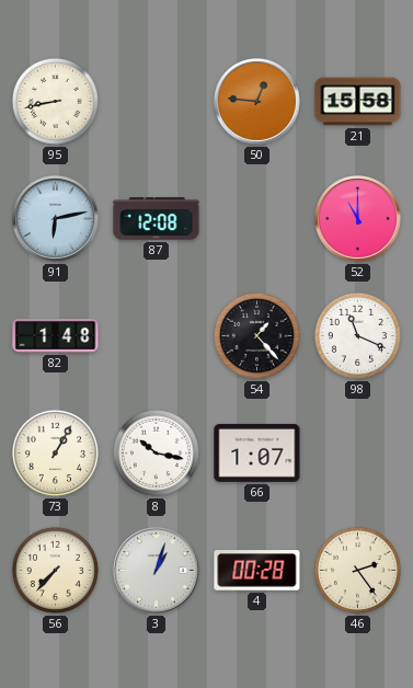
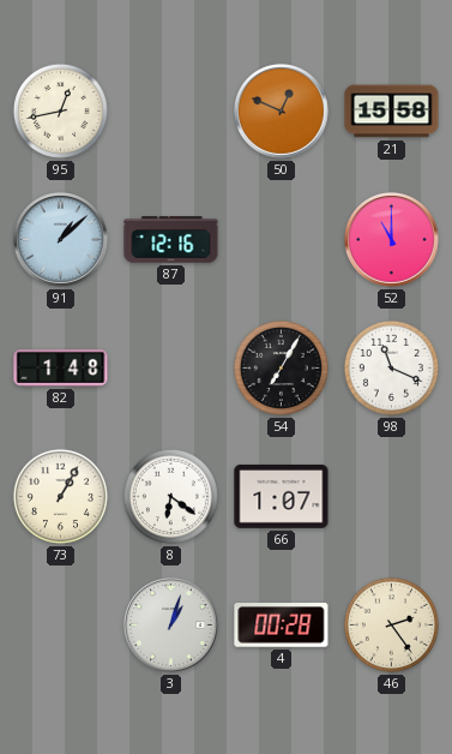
95: 8:43 -> 12:43 (60, 110)
50: 12:46 -> 12:49 (282, 112)
91: 6:13 -> 1:08 (61, 240)
87: 12:08 -> 12:16 (171, 240)
54: 1:23 -> 7:05 (281, 367)
8: 10:17 -> 6:21 (170, 496)
56: 7:37 -> none (55, 570)
